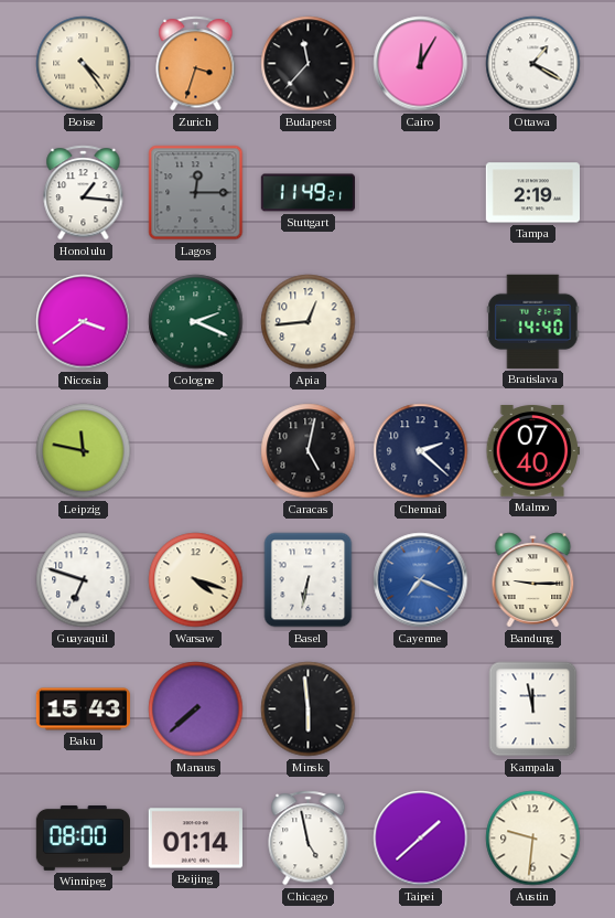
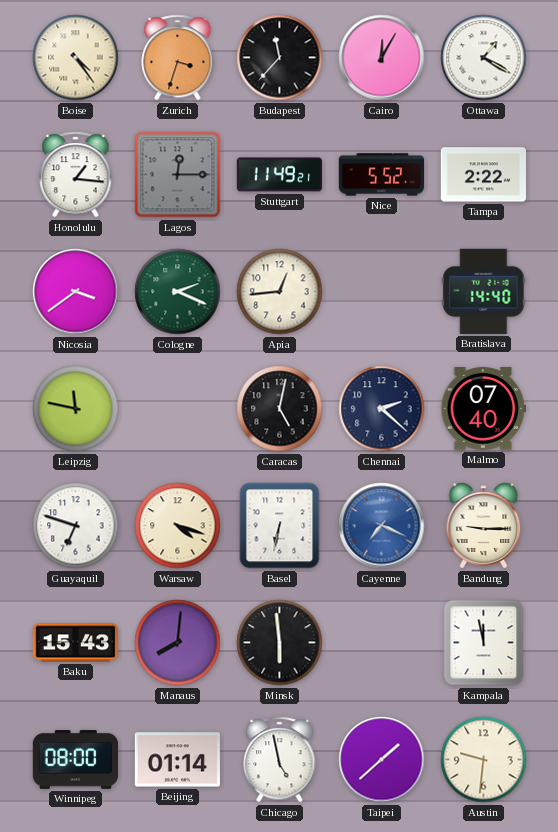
Nice: none -> 5:52 (382, 175)
Tampa: 2:19 -> 2:22 (483, 175)
Manaus: 7:38 -> 8:01 (178, 643)
